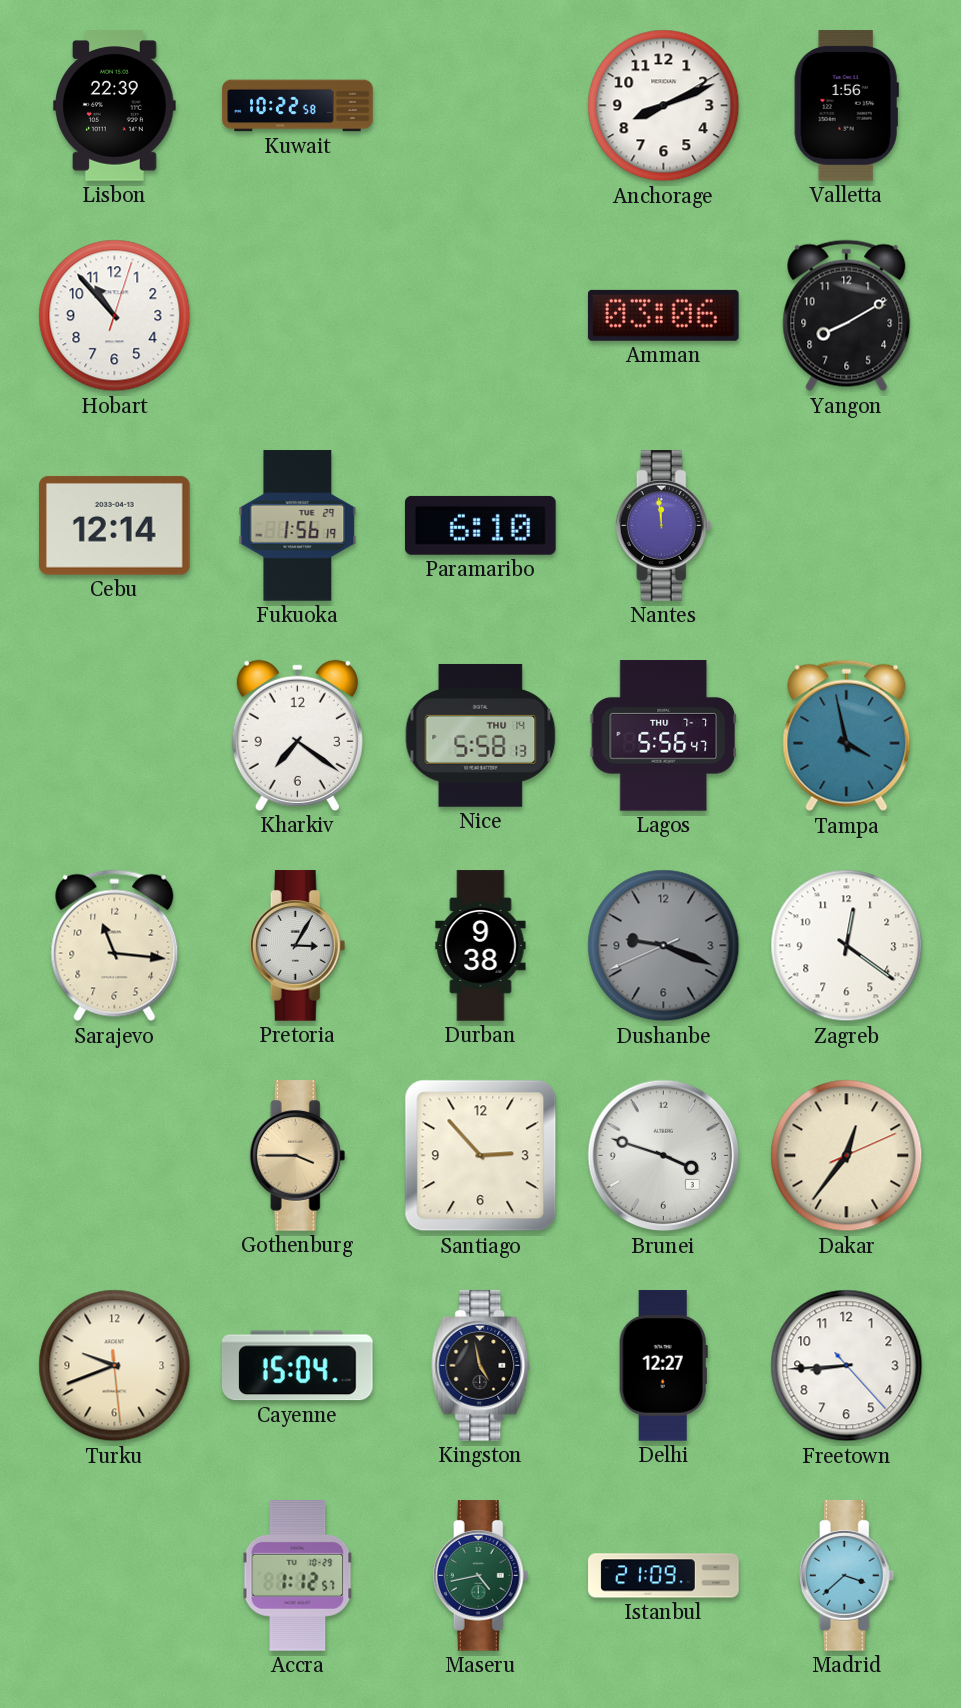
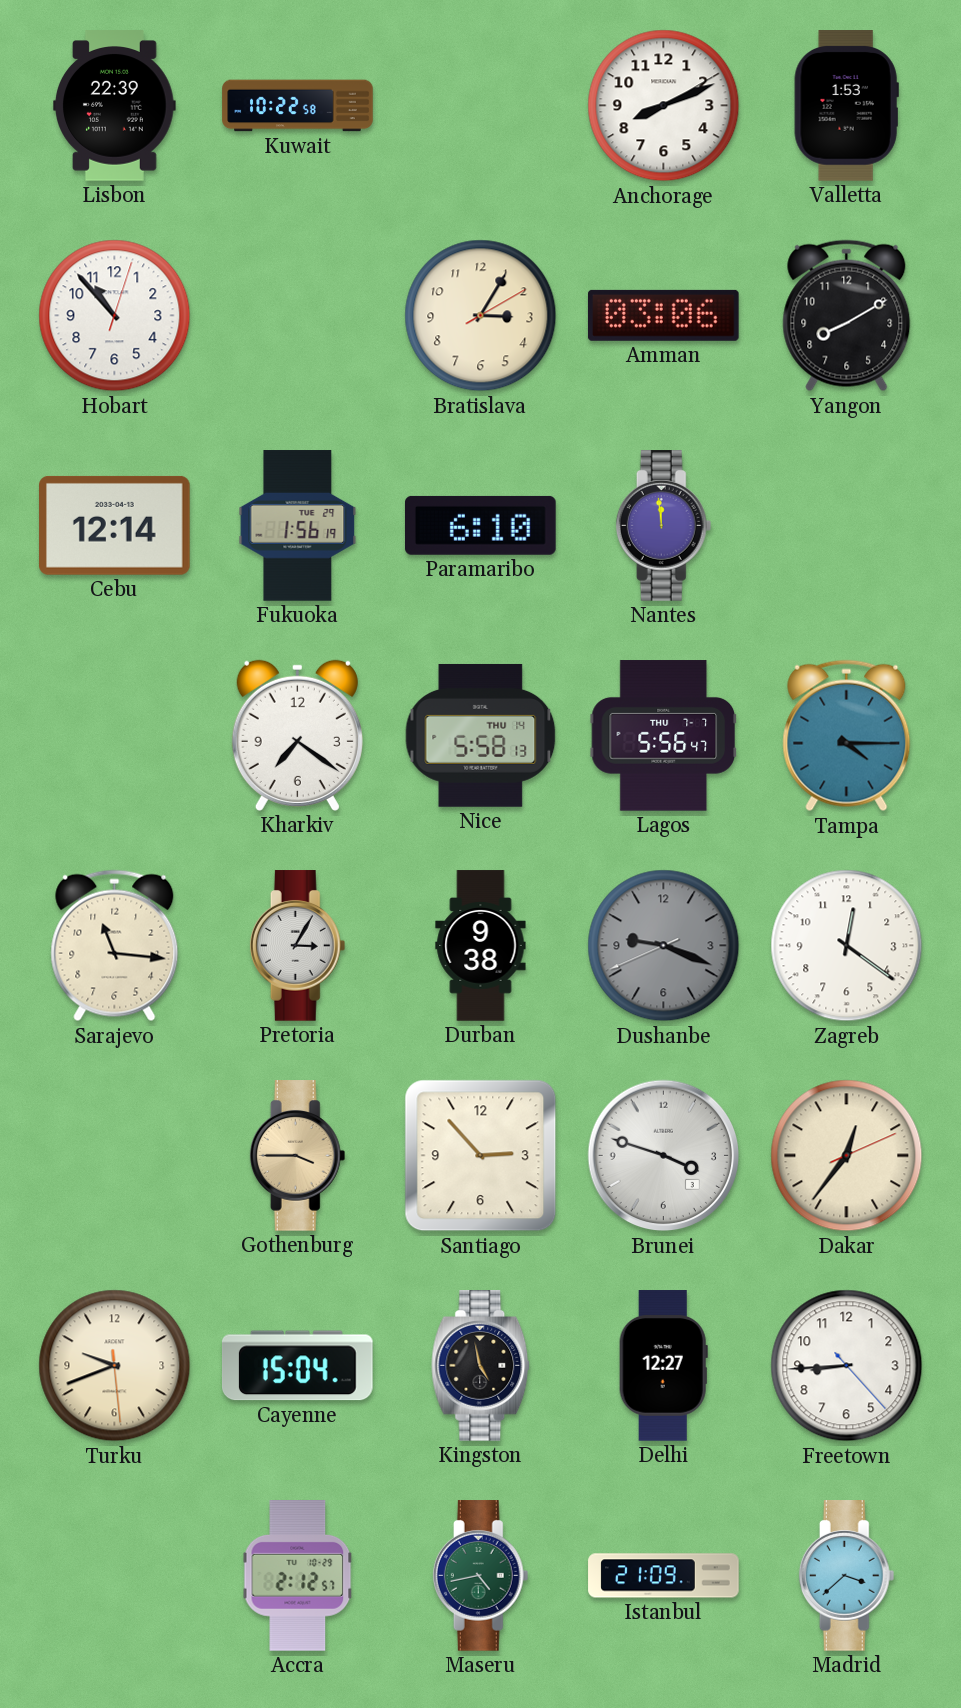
Valletta: 1:56 -> 1:53 (846, 106)
Bratislava: none -> 3:05 (481, 316)
Tampa: 3:58 -> 4:15 (847, 736)
Accra: 1:12 -> 2:12 (298, 1576)
